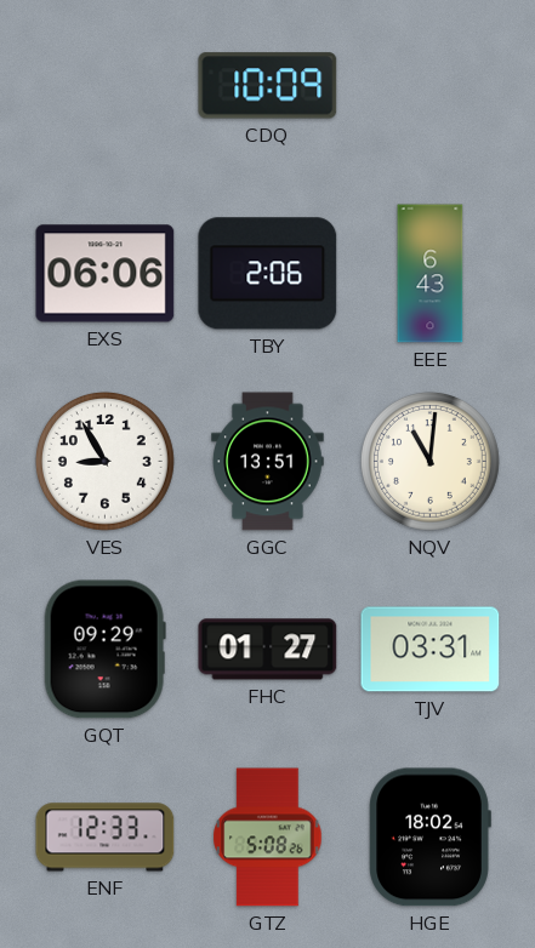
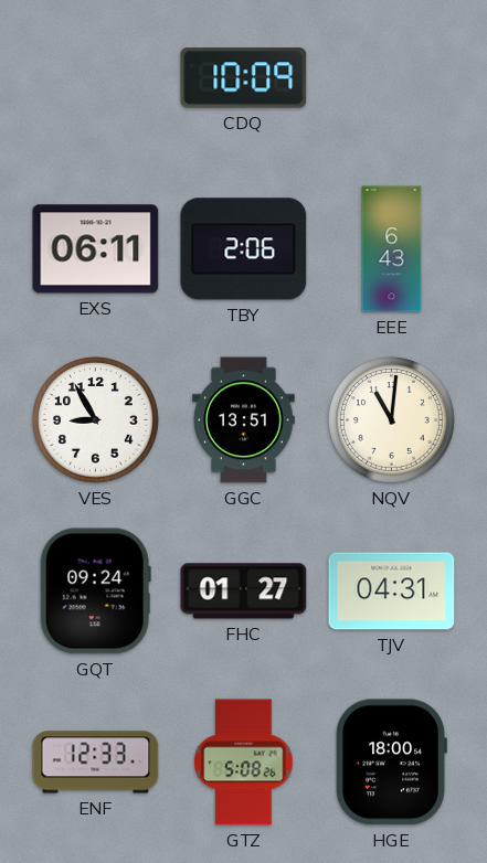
EXS: 06:06 -> 06:11 (96, 249)
GQT: 09:29 -> 09:24 (95, 592)
TJV: 03:31 -> 04:31 (392, 592)
HGE: 18:02 -> 18:00 (391, 763)
